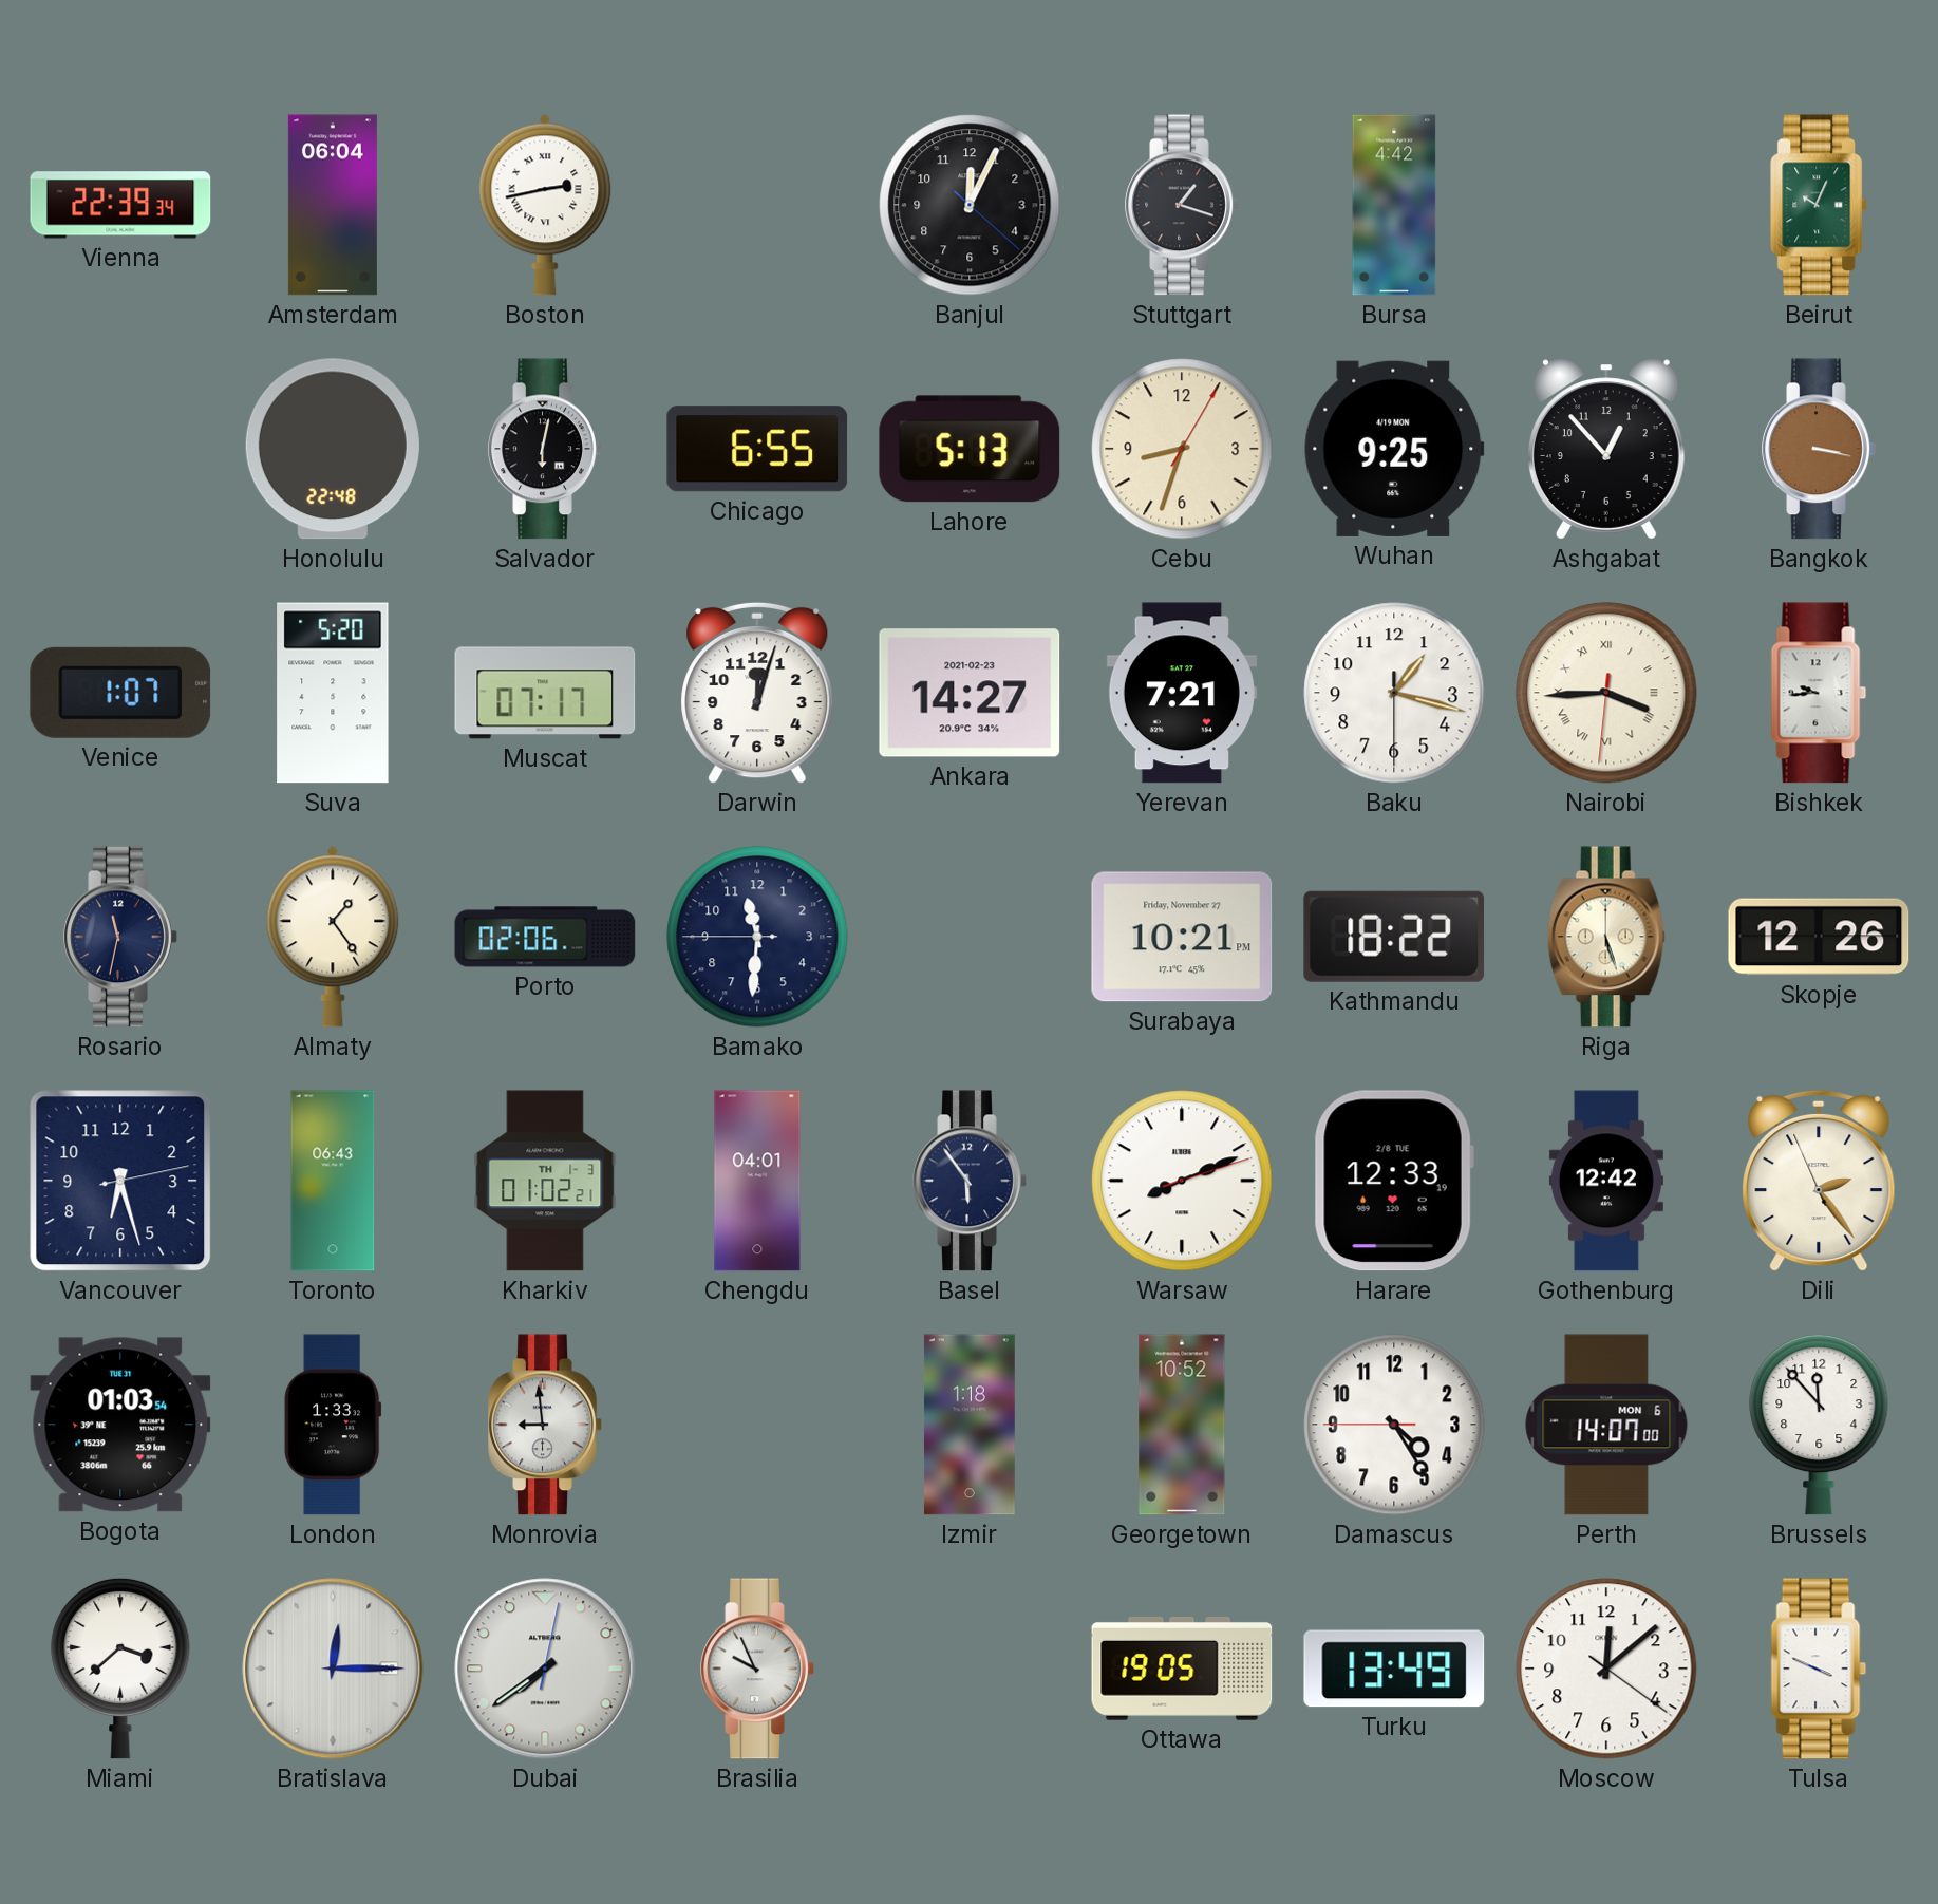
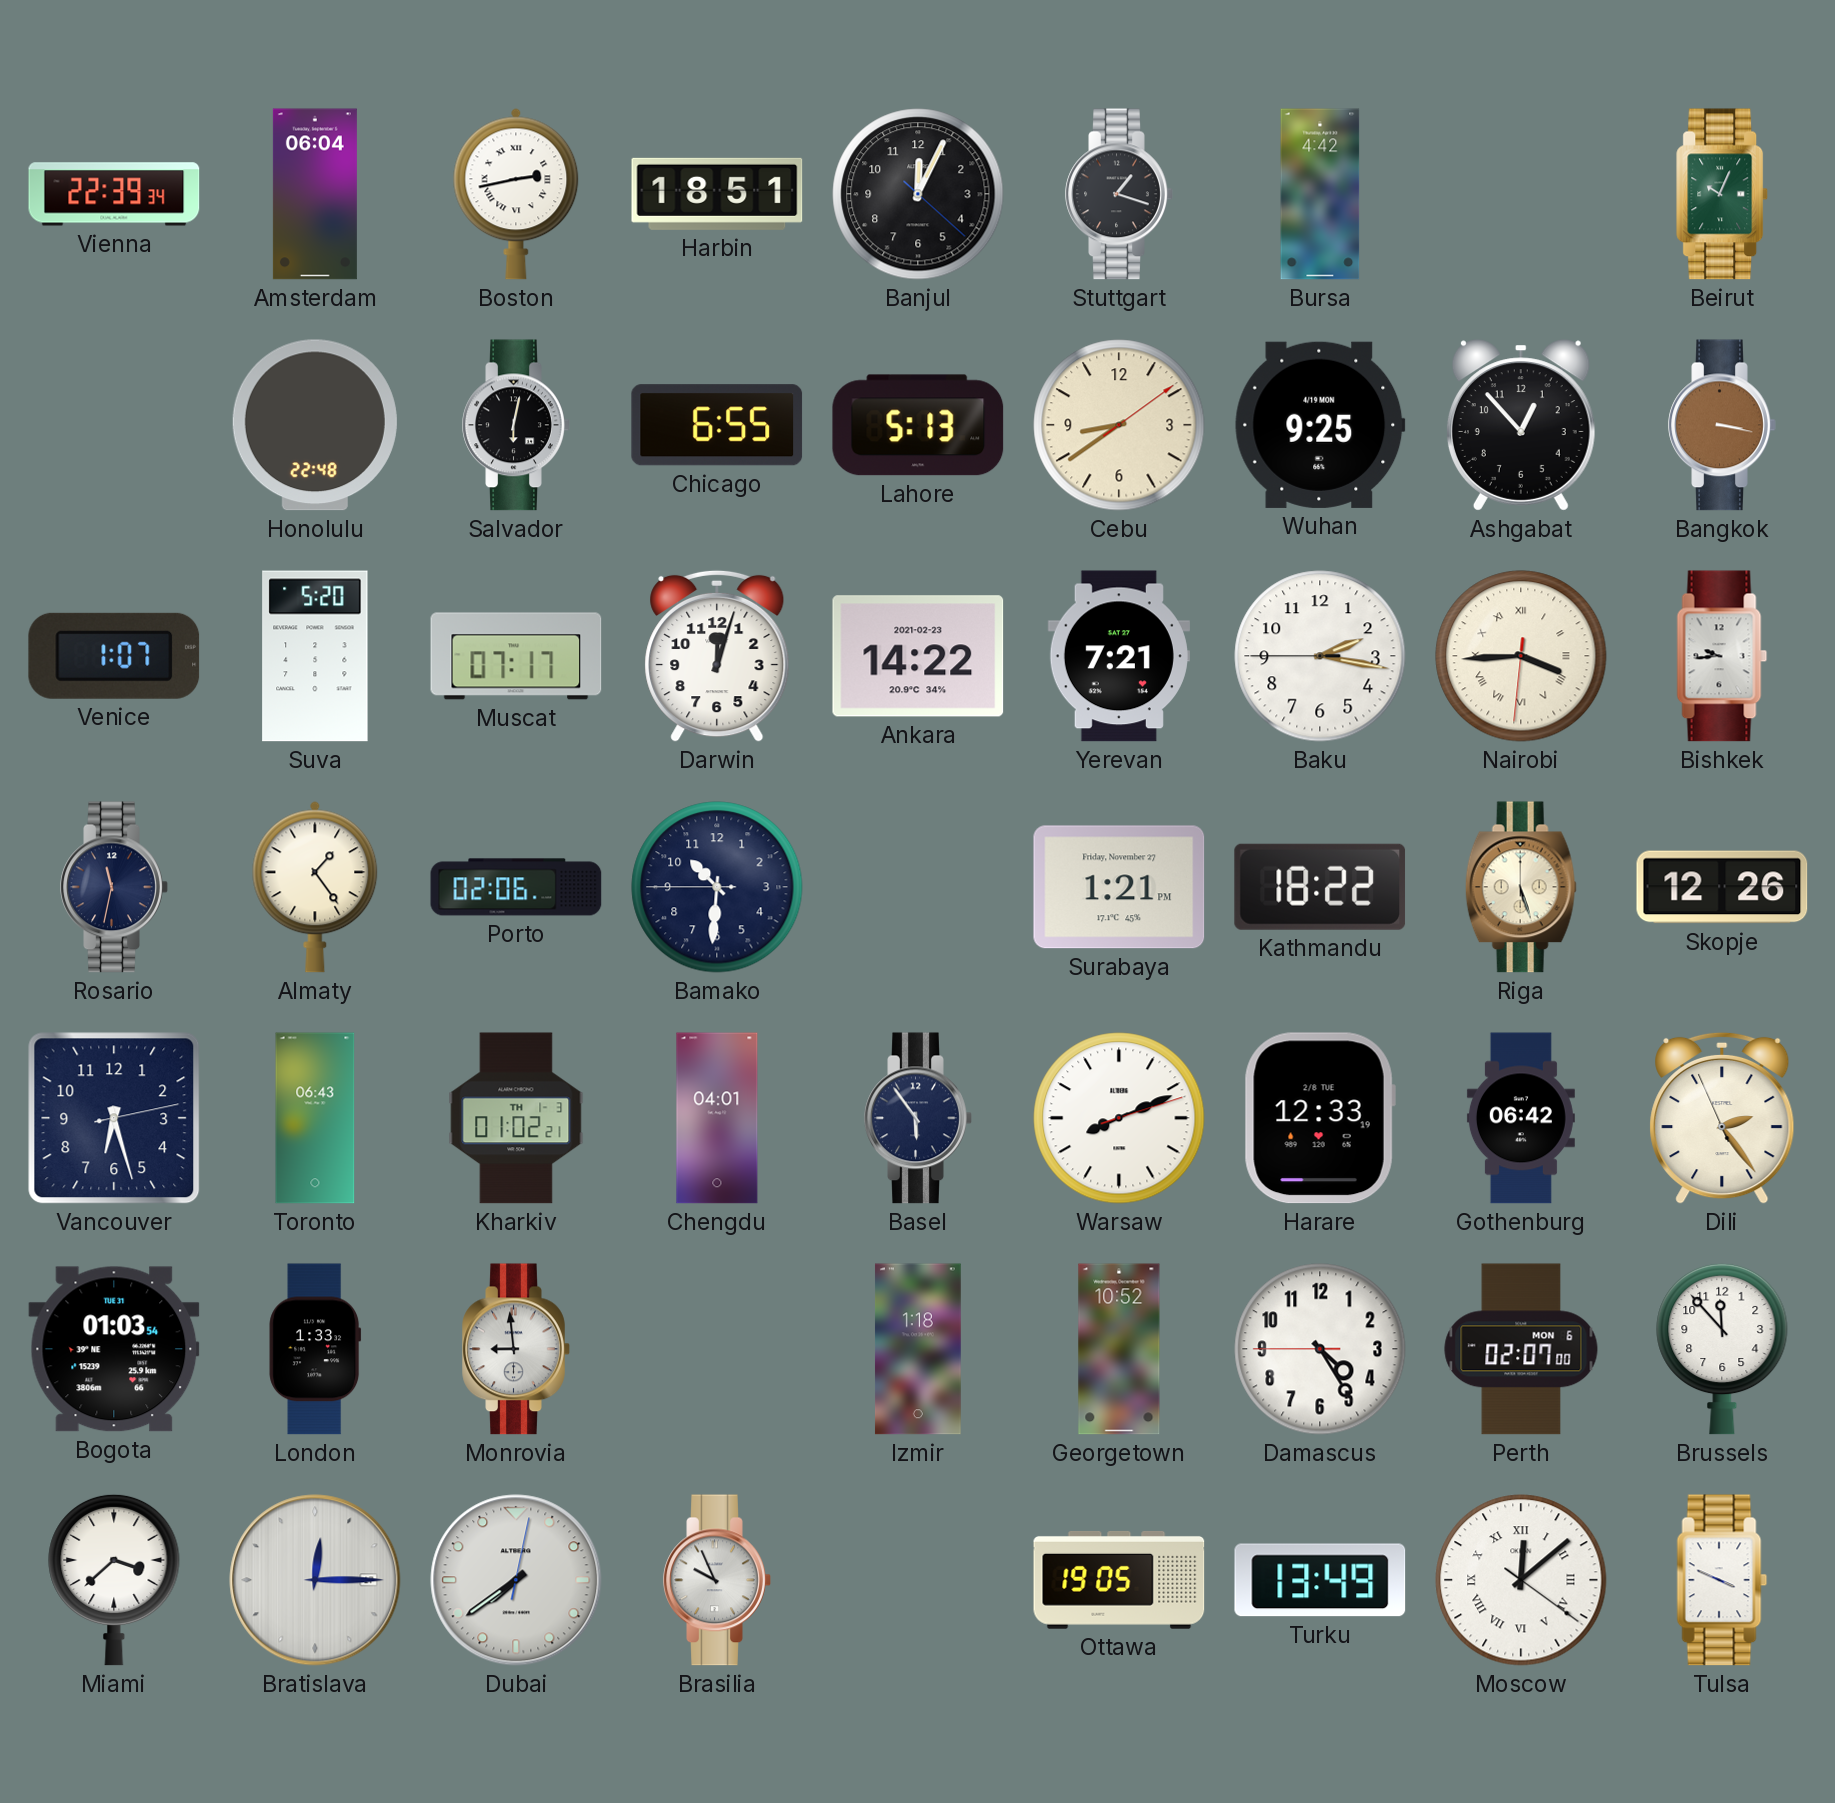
Harbin: none -> 18:51 (717, 194)
Cebu: 8:33 -> 8:39 (1119, 425)
Ankara: 14:27 -> 14:22 (918, 656)
Baku: 1:17 -> 2:16 (1320, 656)
Bamako: 11:30 -> 10:30 (717, 887)
Surabaya: 10:21 -> 1:21 (1119, 887)
Gothenburg: 12:42 -> 06:42 (1521, 1118)
Perth: 14:07 -> 02:07 (1521, 1349)
Moscow numerals: Arabic -> Roman (1521, 1580)
